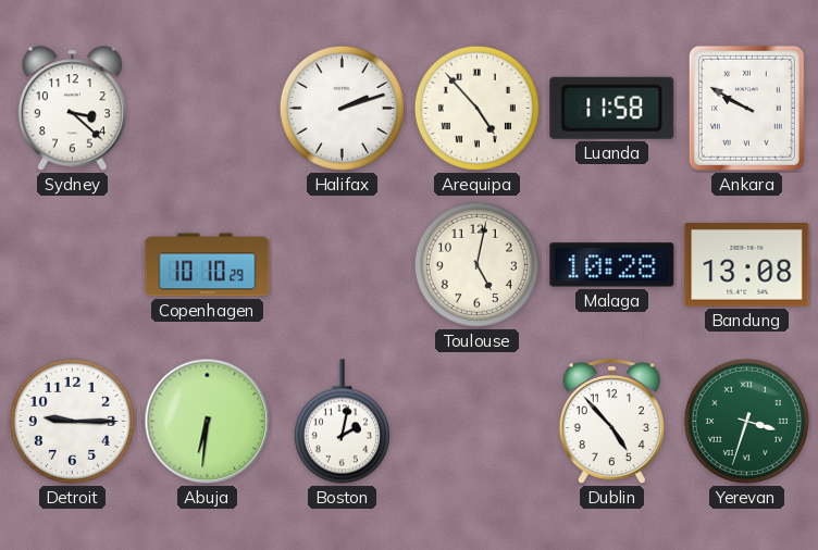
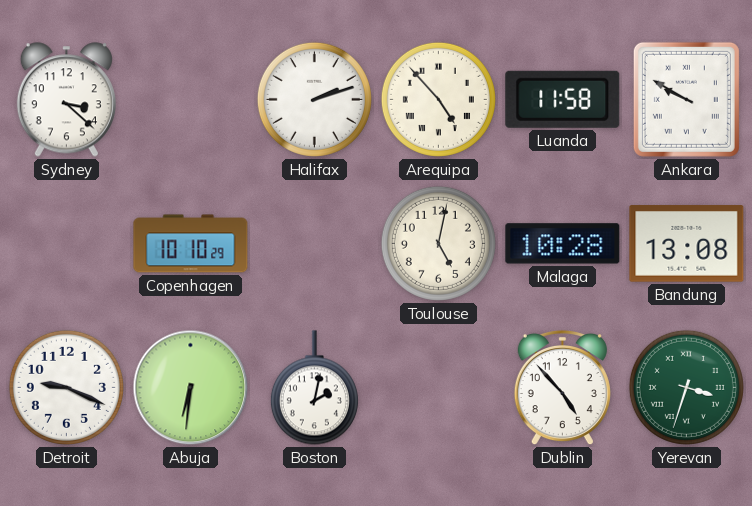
Detroit: 9:15 -> 9:19 (66, 387)
